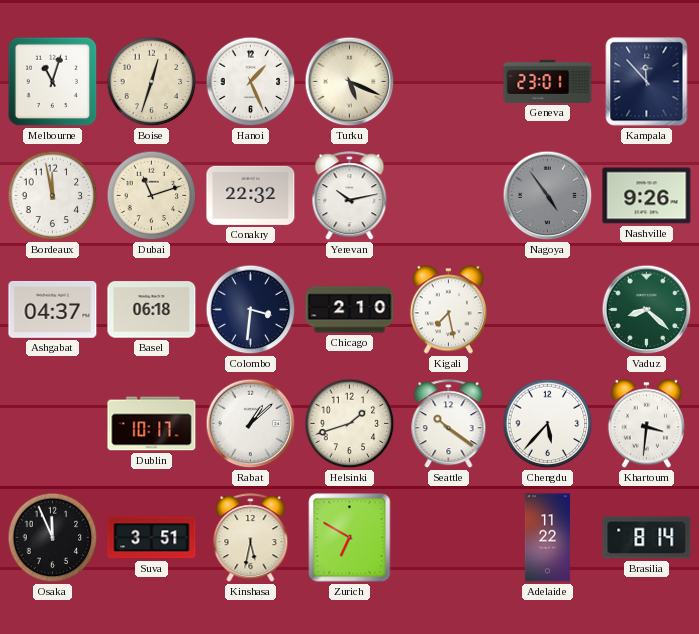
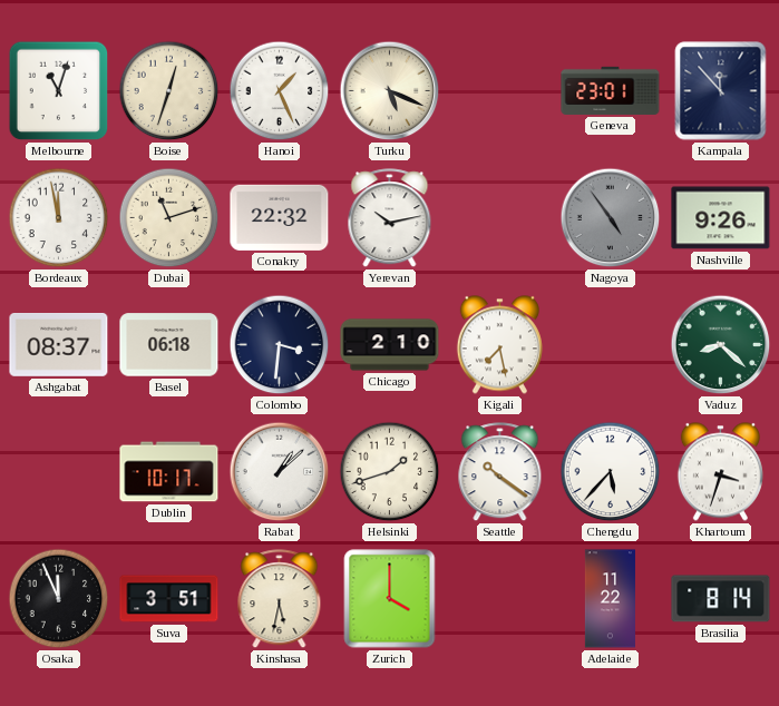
Ashgabat: 04:37 -> 08:37 (59, 345)
Khartoum: 3:31 -> 3:33 (720, 472)
Zurich: 6:50 -> 4:00 (390, 599)
